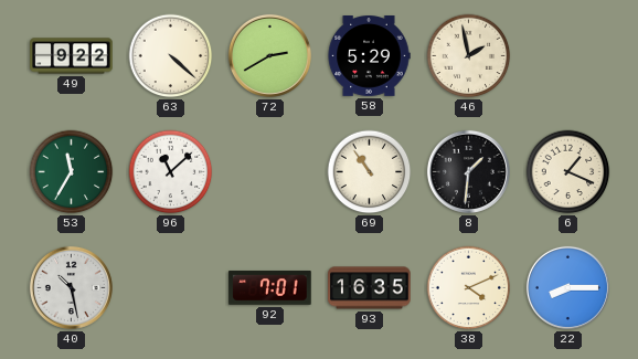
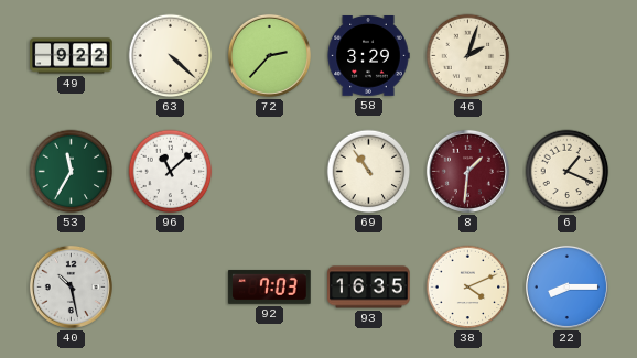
72: 2:40 -> 2:37 (269, 55)
58: 5:29 -> 3:29 (368, 56)
46: 1:58 -> 2:03 (468, 56)
8 dial: black -> burgundy (467, 171)
92: 7:01 -> 7:03 (270, 286)
